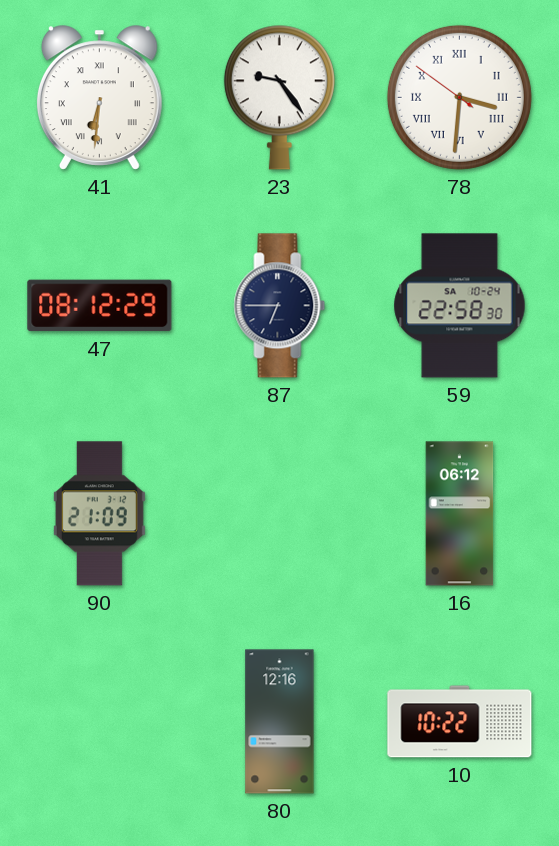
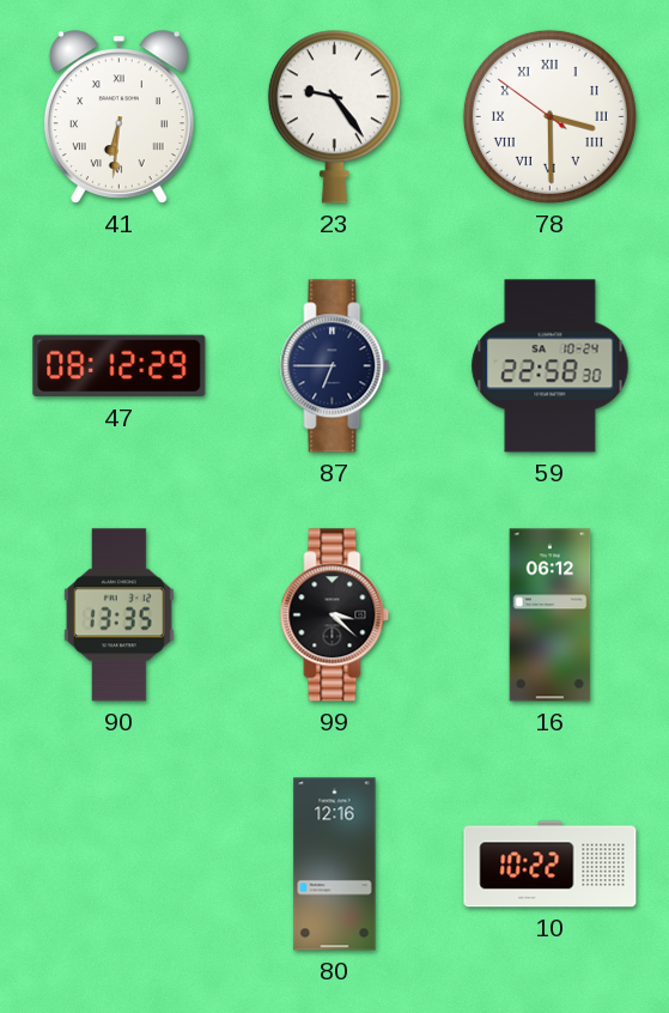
78: 3:30 -> 3:29 (549, 116)
90: 21:09 -> 13:35 (118, 615)
99: none -> 3:22 (335, 615)
